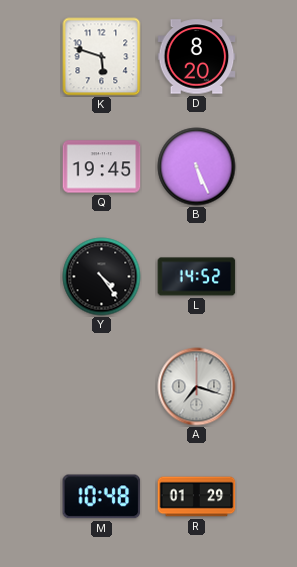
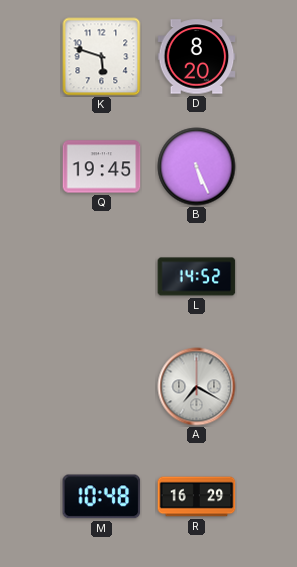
Y: 4:24 -> none (102, 277)
A: 7:18 -> 7:20 (197, 387)
R: 01:29 -> 16:29 (197, 497)
